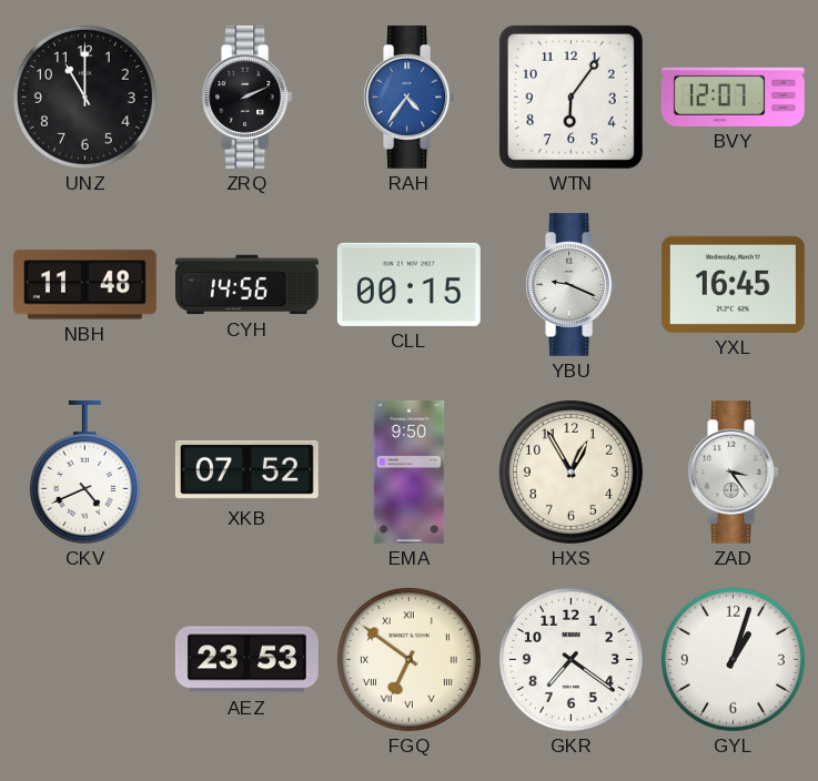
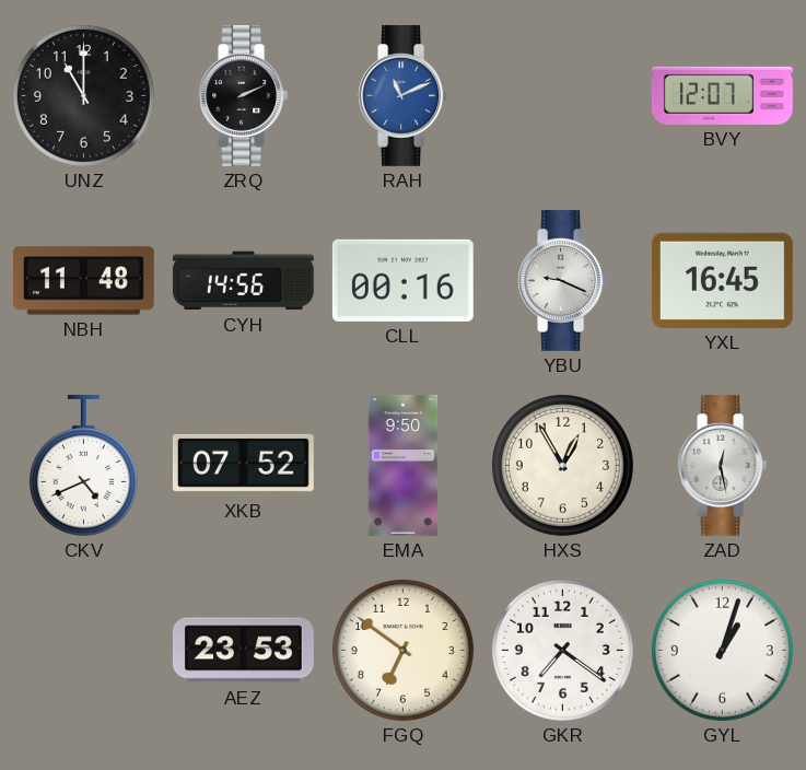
RAH: 4:36 -> 11:11 (404, 95)
WTN: 6:06 -> none (570, 97)
CLL: 00:15 -> 00:16 (402, 280)
ZAD: 3:24 -> 12:28 (723, 465)
FGQ numerals: Roman -> Arabic (402, 650)
